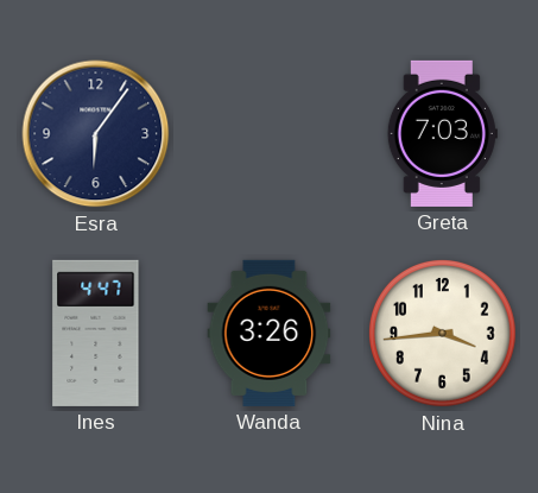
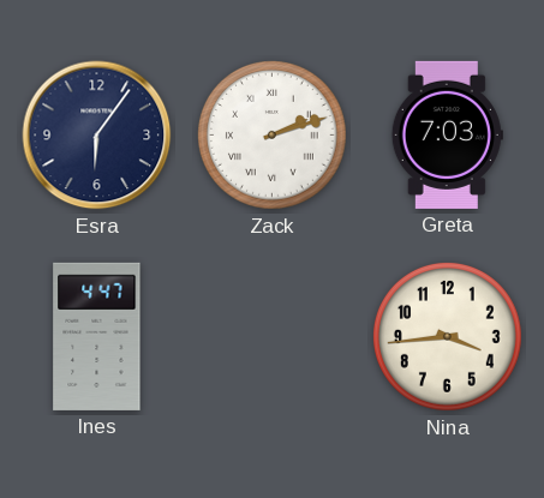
Zack: none -> 2:12 (273, 136)
Wanda: 3:26 -> none (270, 333)
